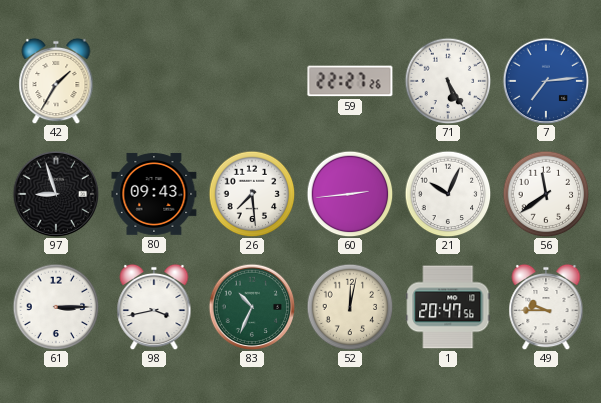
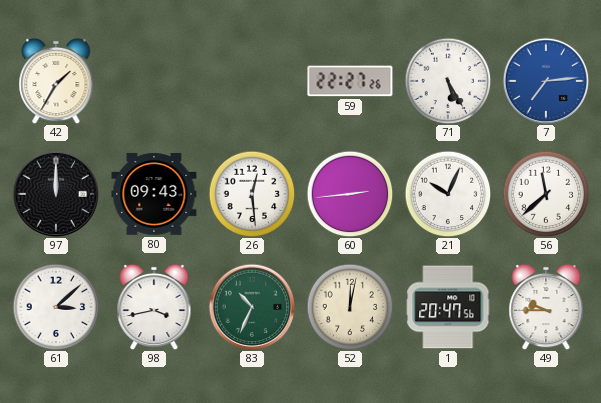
97: 8:57 -> 12:00 (56, 194)
26: 7:29 -> 12:29 (252, 194)
56: 11:39 -> 11:38 (546, 194)
61: 3:15 -> 3:08 (56, 307)
